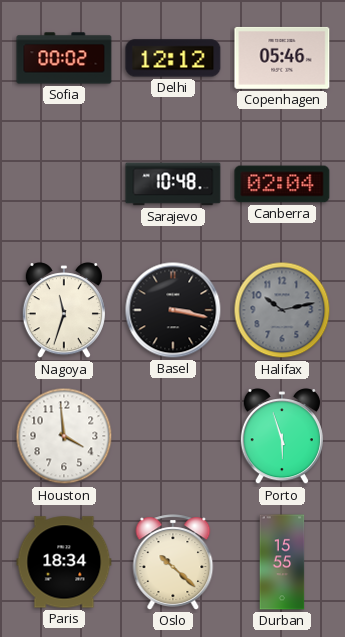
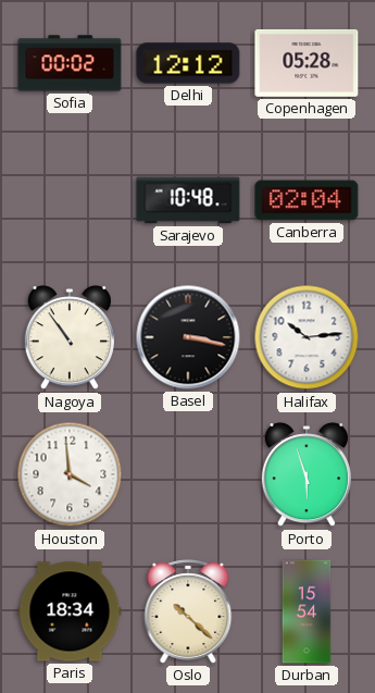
Copenhagen: 05:46 -> 05:28 (307, 63)
Nagoya: 11:33 -> 10:54 (70, 338)
Halifax: 10:13 -> 10:14 (307, 337)
Halifax dial: grey -> white (307, 337)
Durban: 15:55 -> 15:54 (307, 611)
